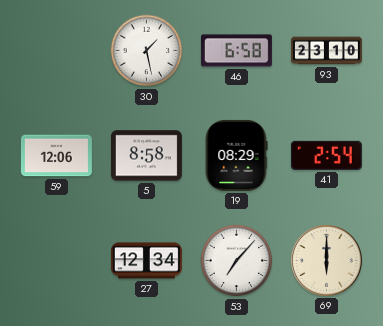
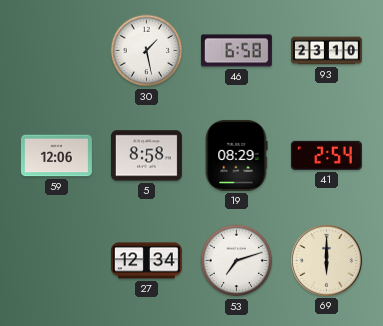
53: 7:07 -> 7:12 (237, 261)
